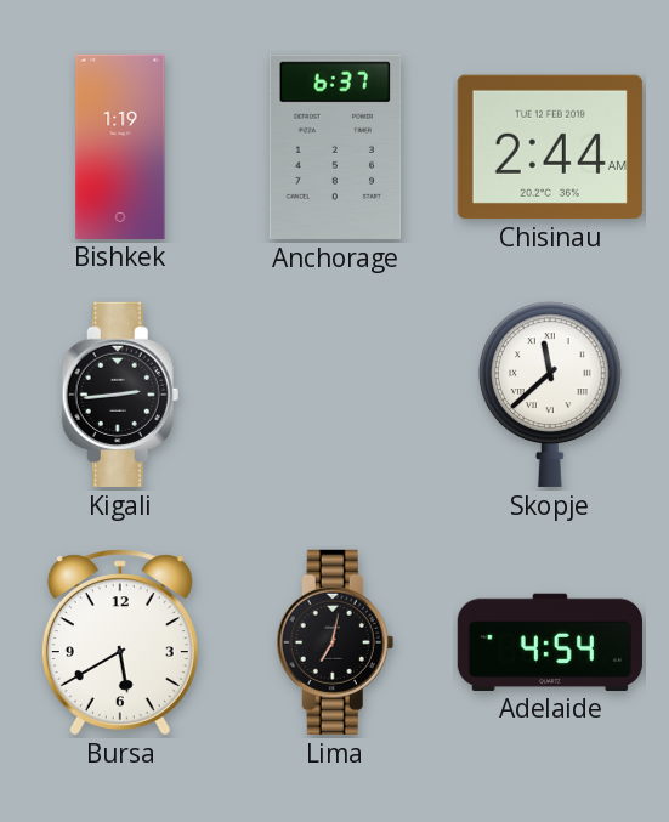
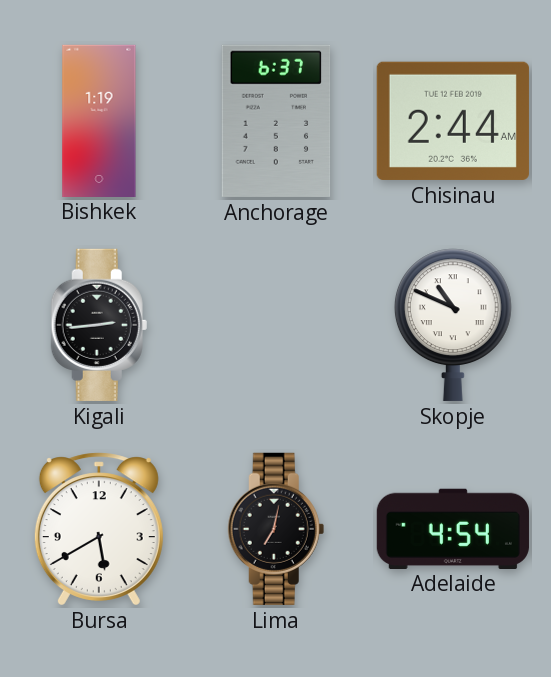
Skopje: 11:38 -> 10:49 (453, 325)
